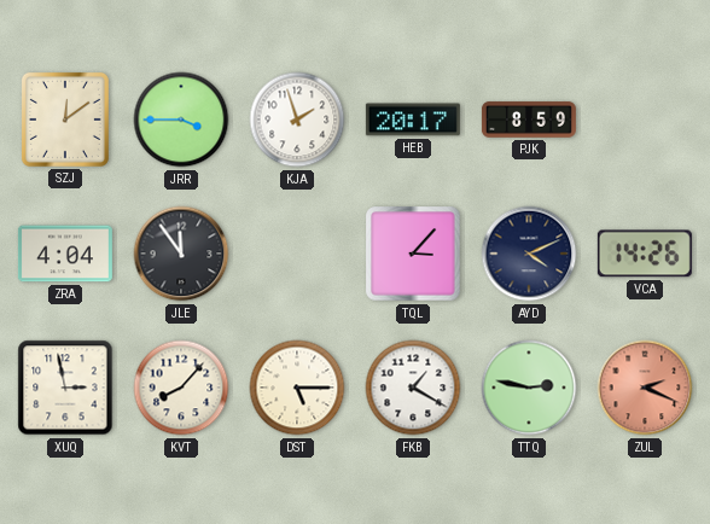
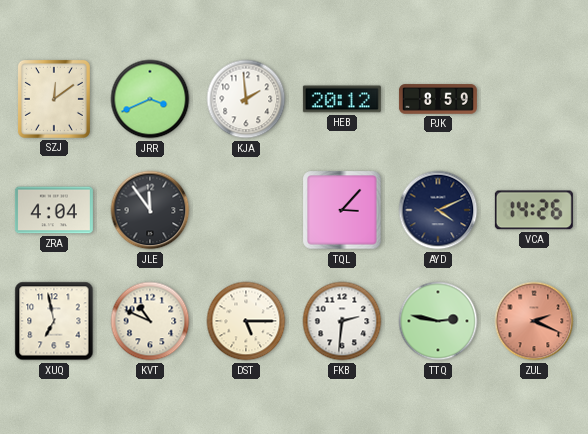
JRR: 3:45 -> 3:41 (150, 99)
KJA: 1:57 -> 1:59 (246, 99)
HEB: 20:17 -> 20:12 (342, 99)
XUQ: 2:58 -> 6:58 (54, 321)
KVT: 8:07 -> 10:49 (150, 321)
FKB: 1:20 -> 2:31 (342, 321)
